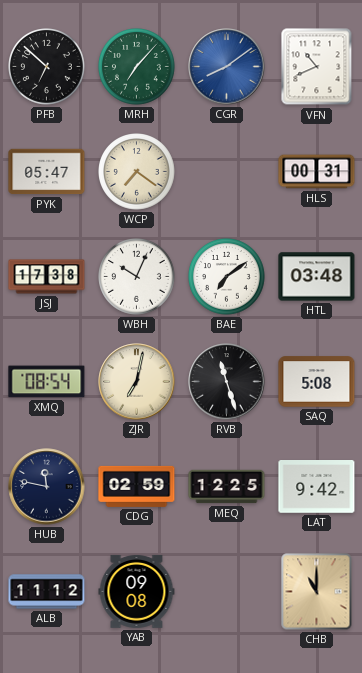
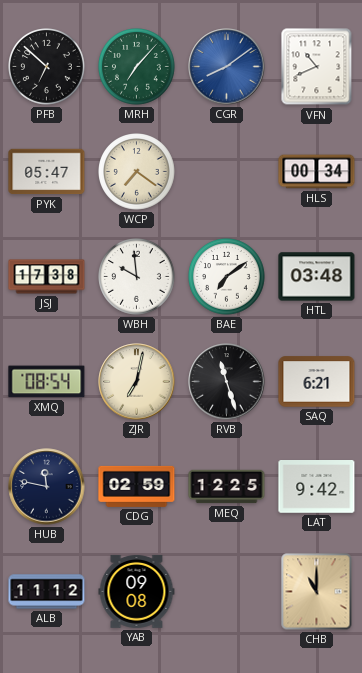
HLS: 00:31 -> 00:34 (317, 172)
WBH: 10:04 -> 9:59 (137, 277)
SAQ: 5:08 -> 6:21 (317, 382)
